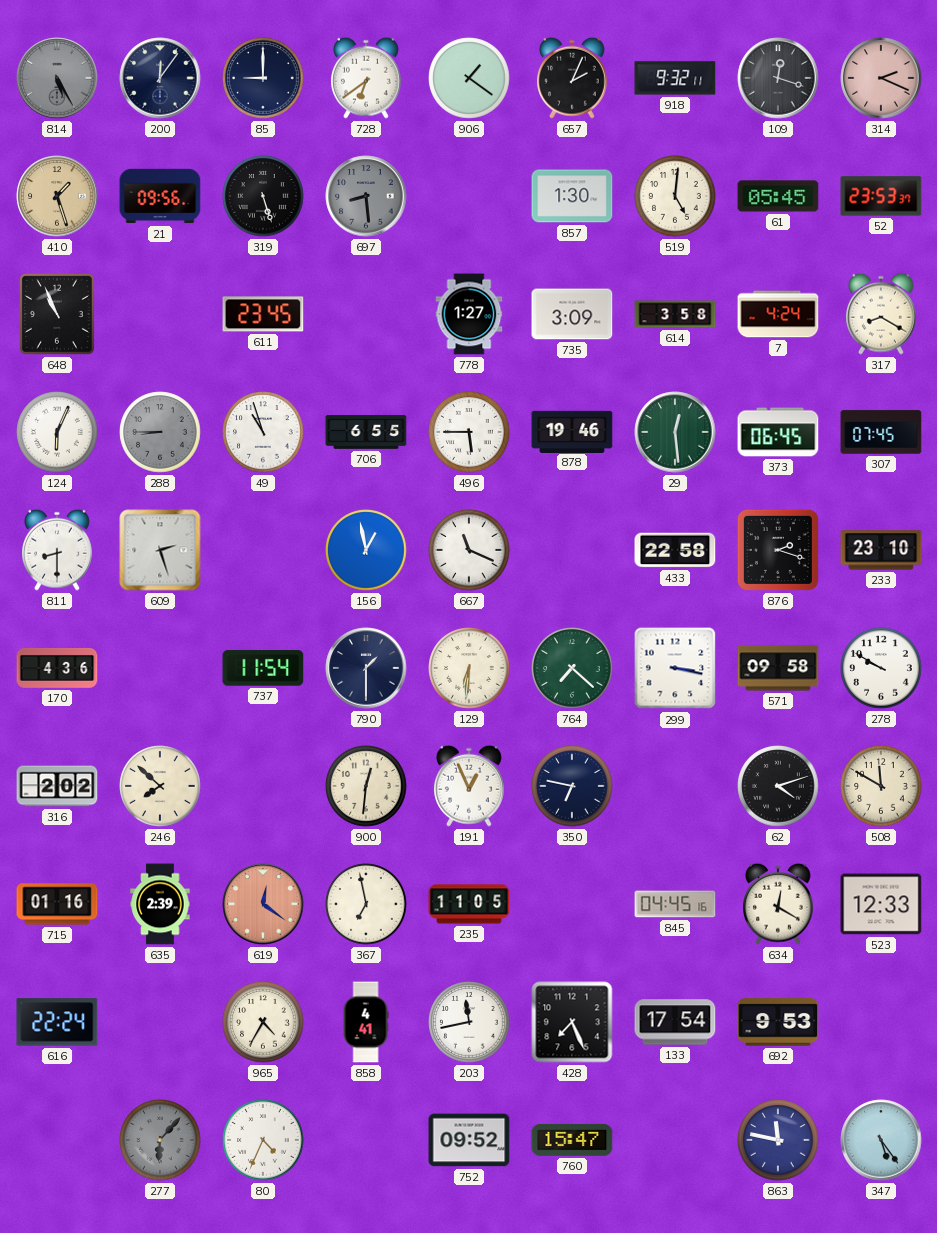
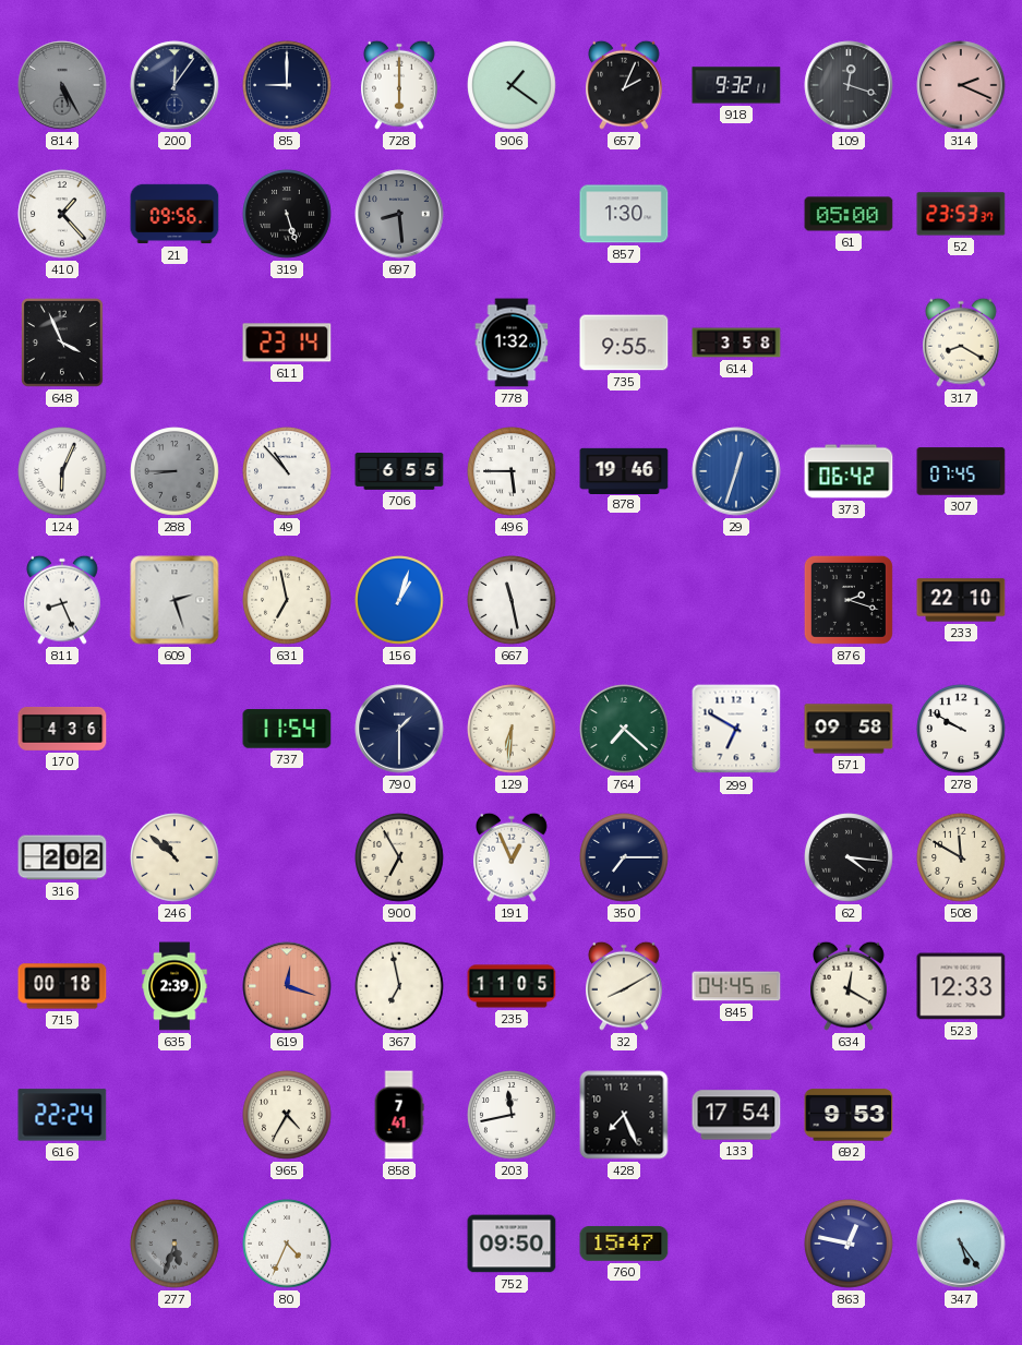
728: 6:39 -> 6:00 (400, 85)
410: 1:27 -> 1:23 (62, 214)
410 dial: champagne -> white (62, 214)
519: 5:01 -> none (675, 196)
61: 05:45 -> 05:00 (849, 214)
648: 10:56 -> 3:56 (62, 343)
611: 23:45 -> 23:14 (287, 343)
778: 1:27 -> 1:32 (512, 343)
735: 3:09 -> 9:55 (624, 343)
7: 4:24 -> none (778, 314)
49: 10:57 -> 10:53 (287, 471)
29: 12:29 -> 12:33 (736, 471)
29 dial: green -> blue (736, 471)
373: 06:45 -> 06:42 (849, 471)
811: 8:30 -> 8:26 (63, 600)
631: none -> 6:58 (287, 600)
156: 12:58 -> 1:03 (399, 600)
667: 11:19 -> 11:28 (512, 600)
433: 22:58 -> none (675, 550)
233: 23:10 -> 22:10 (961, 600)
299: 3:17 -> 6:50 (736, 729)
246: 7:52 -> 10:52 (175, 857)
900: 12:31 -> 6:55 (399, 857)
350: 6:47 -> 7:15 (624, 857)
62: 4:12 -> 4:16 (849, 857)
715: 01:16 -> 00:18 (62, 986)
619: 12:21 -> 12:18 (287, 986)
32: none -> 8:10 (625, 986)
858: 4:41 -> 7:41 (399, 1115)
277: 6:07 -> 5:33 (175, 1244)
752: 09:52 -> 09:50 (512, 1244)
863: 11:47 -> 12:47 (849, 1244)
